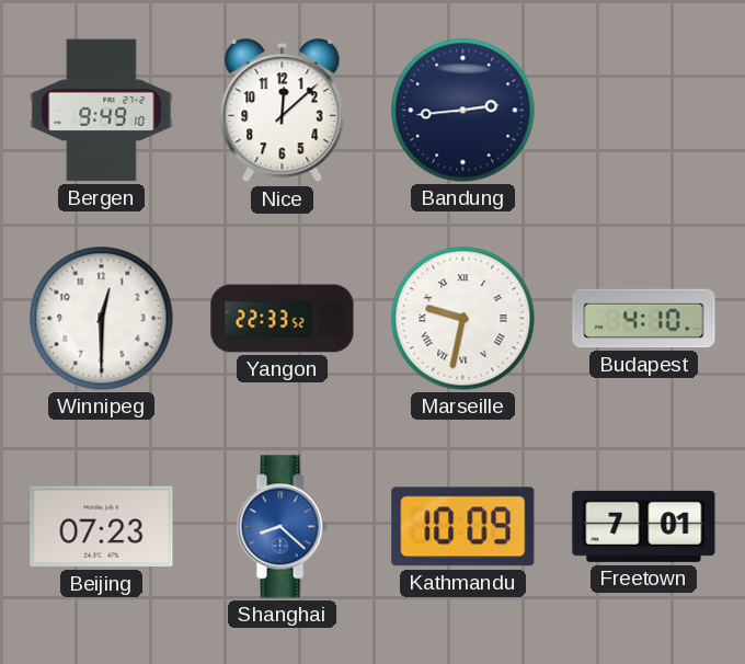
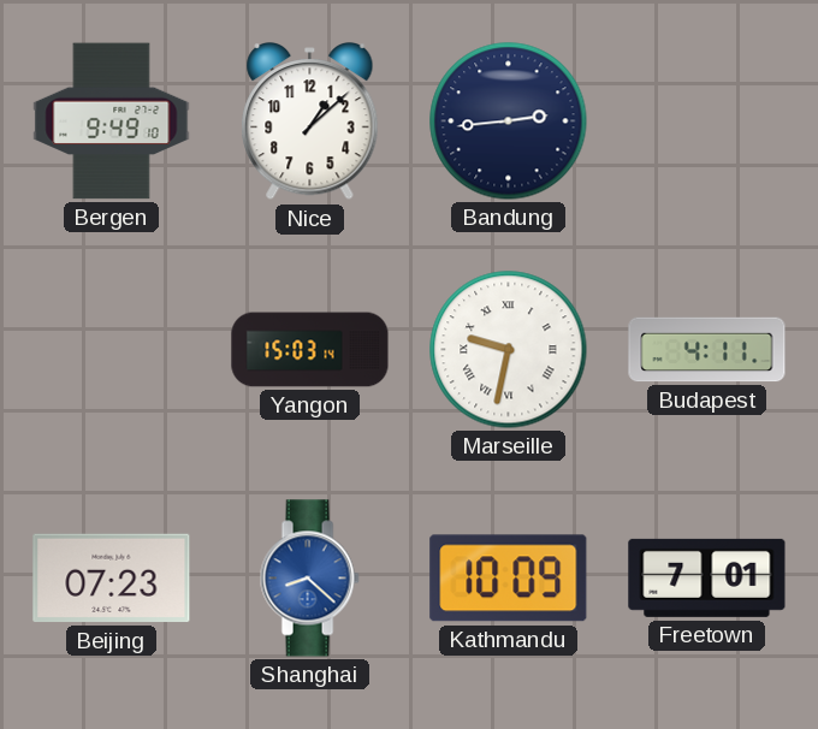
Nice: 12:08 -> 1:08 (310, 123)
Winnipeg: 12:30 -> none (102, 319)
Yangon: 22:33 -> 15:03 (310, 350)
Budapest: 4:10 -> 4:11 (707, 350)
